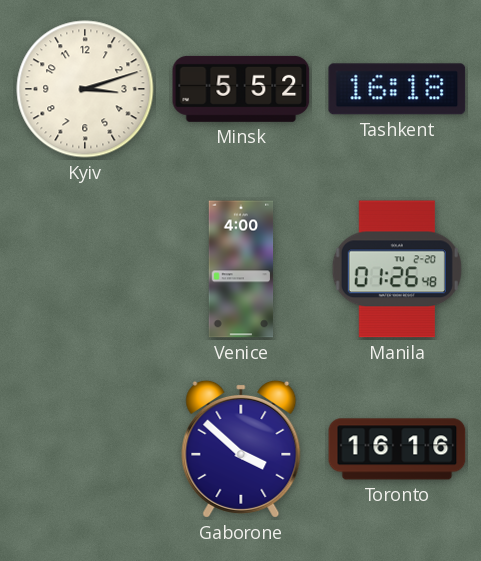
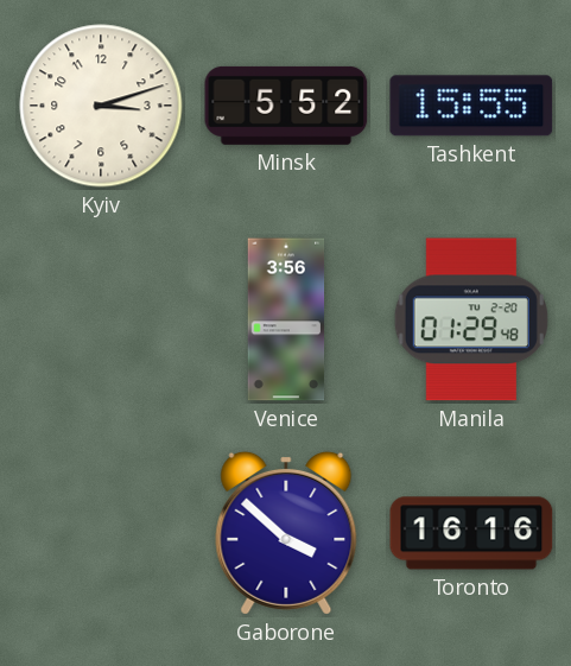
Tashkent: 16:18 -> 15:55 (471, 106)
Venice: 4:00 -> 3:56 (286, 319)
Manila: 01:26 -> 01:29 (471, 319)
